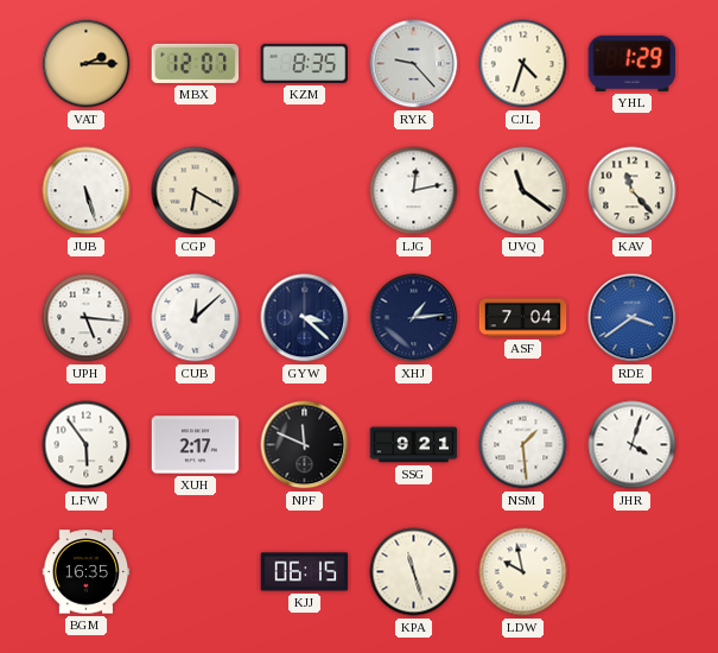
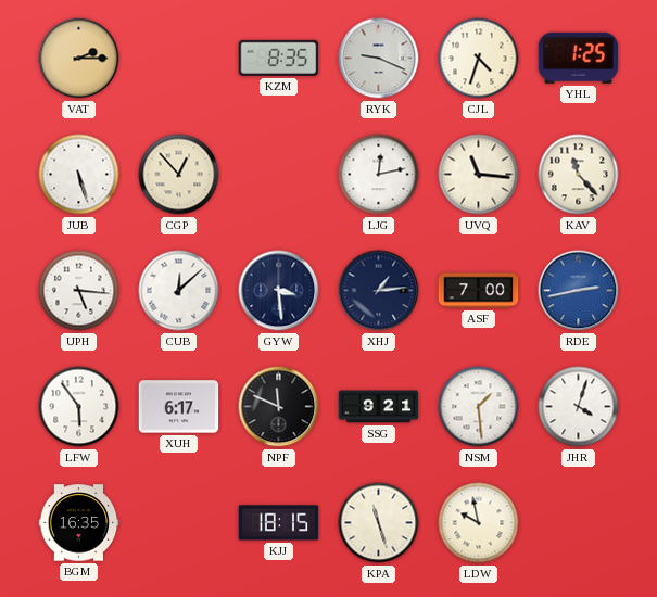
MBX: 12:07 -> none (196, 63)
RYK: 9:23 -> 9:19 (379, 59)
YHL: 1:29 -> 1:25 (579, 58)
CGP: 6:20 -> 12:53 (179, 175)
UVQ: 11:21 -> 11:16 (479, 175)
GYW: 3:22 -> 3:29 (279, 291)
ASF: 7:04 -> 7:00 (479, 291)
RDE: 3:39 -> 2:43 (579, 291)
XUH: 2:17 -> 6:17 (179, 407)
KJJ: 06:15 -> 18:15 (279, 523)
